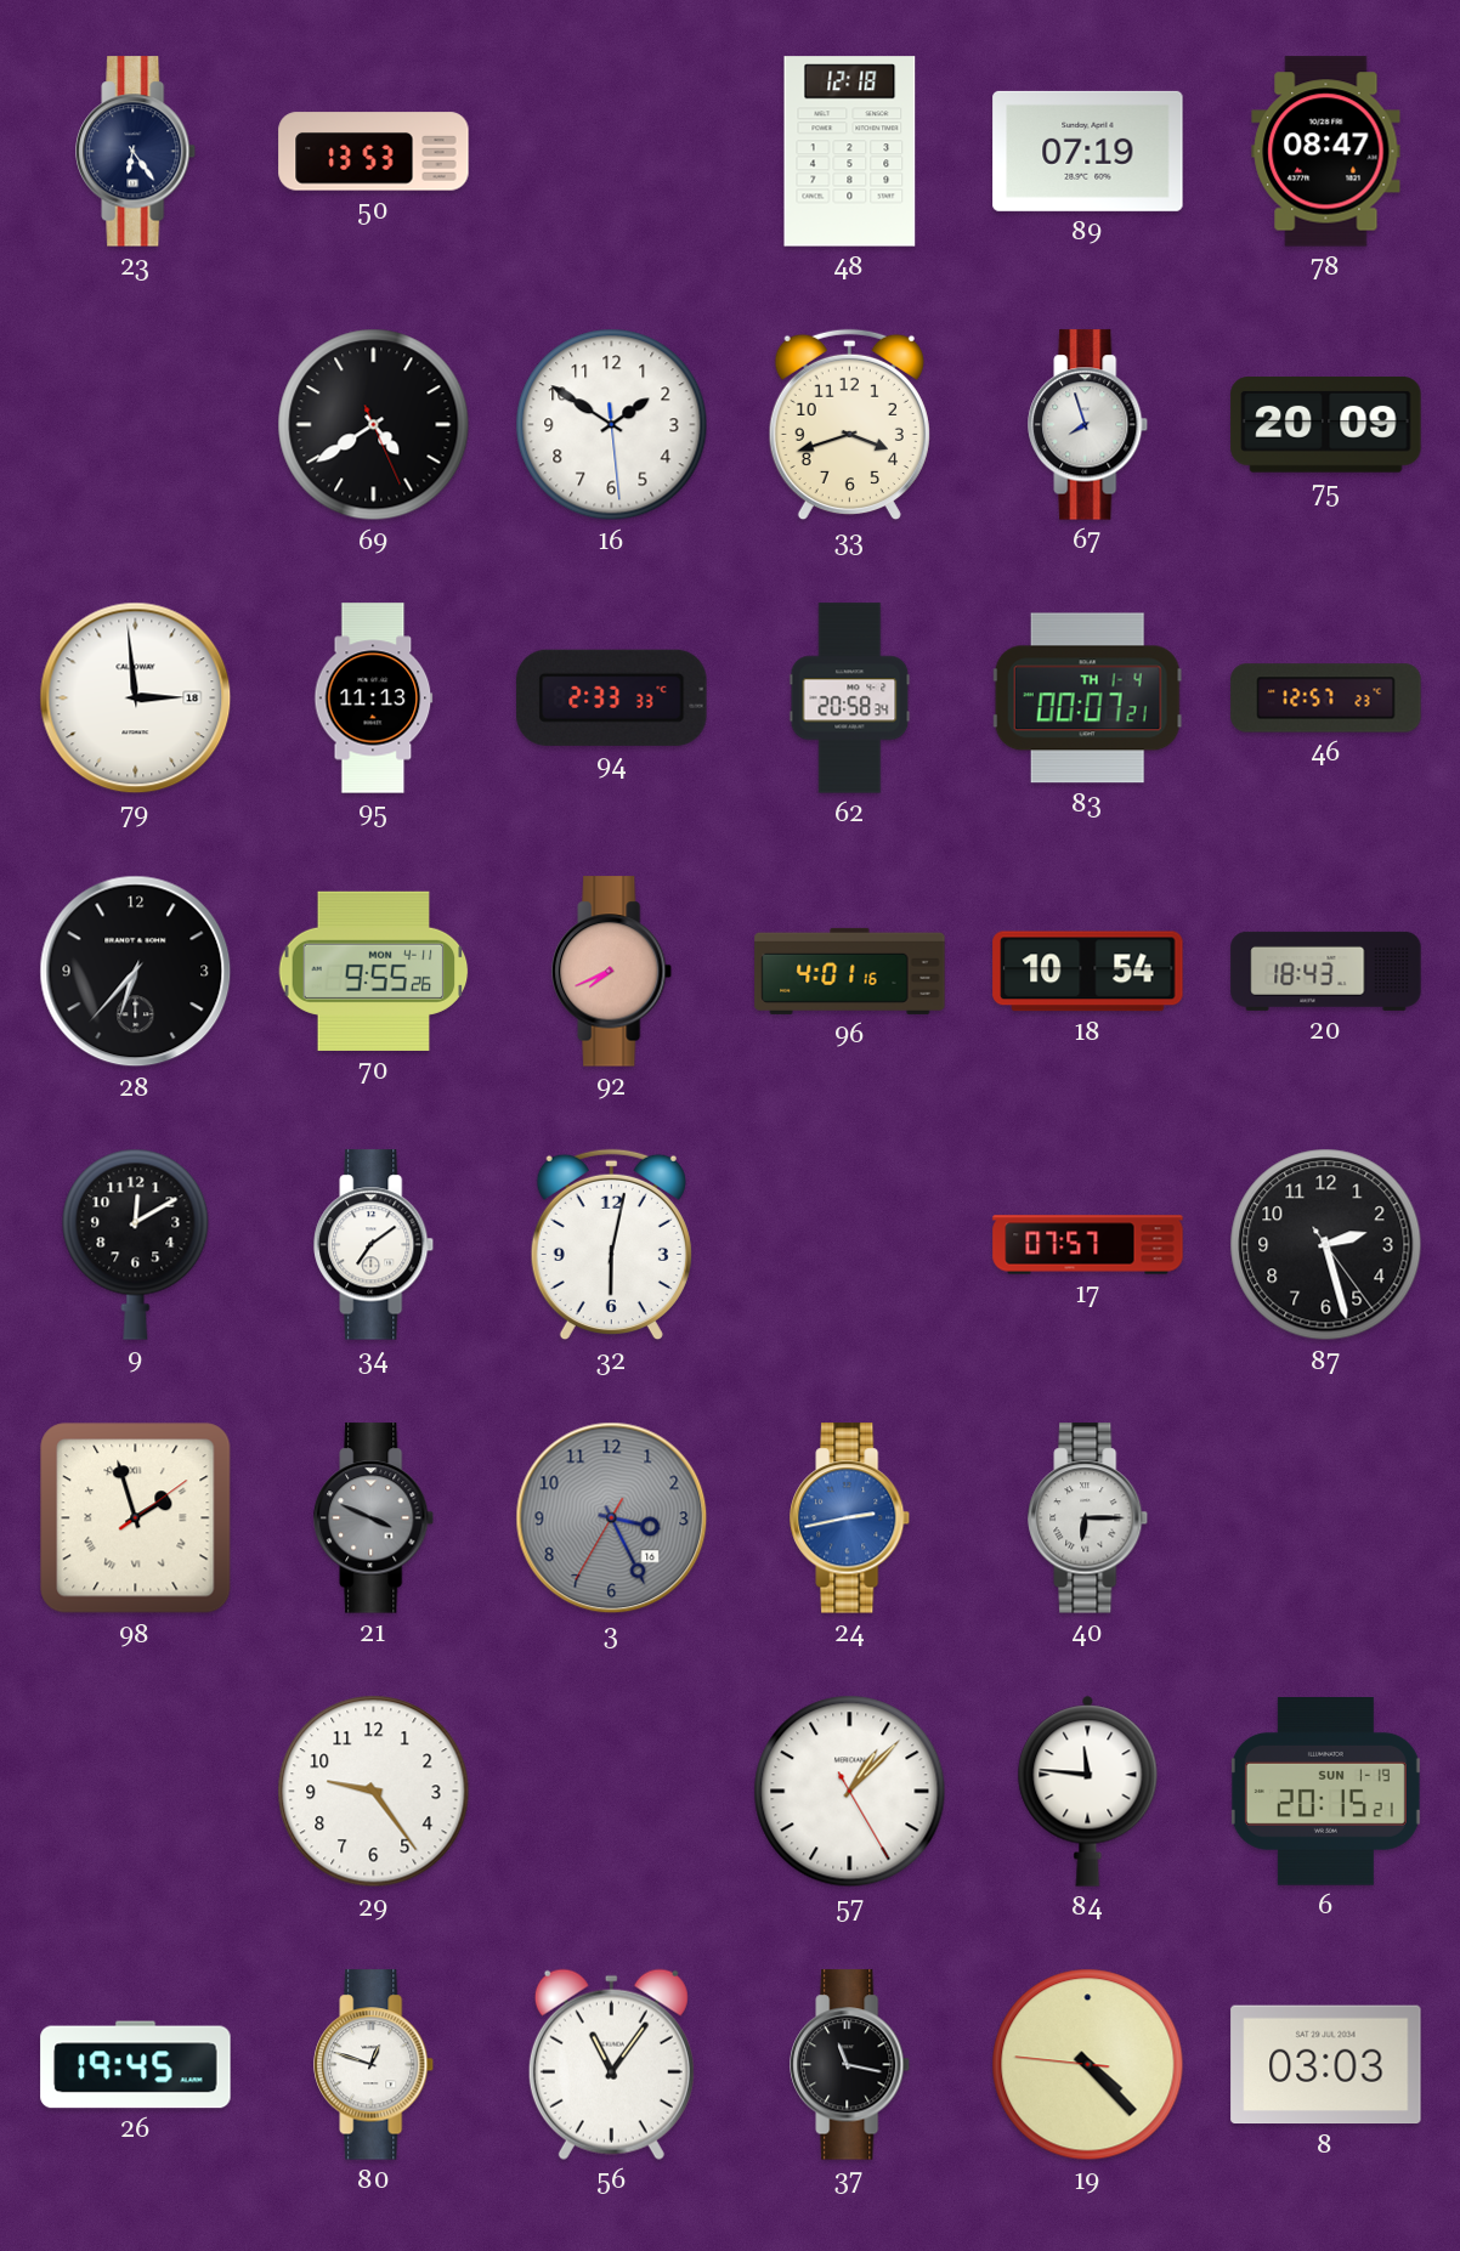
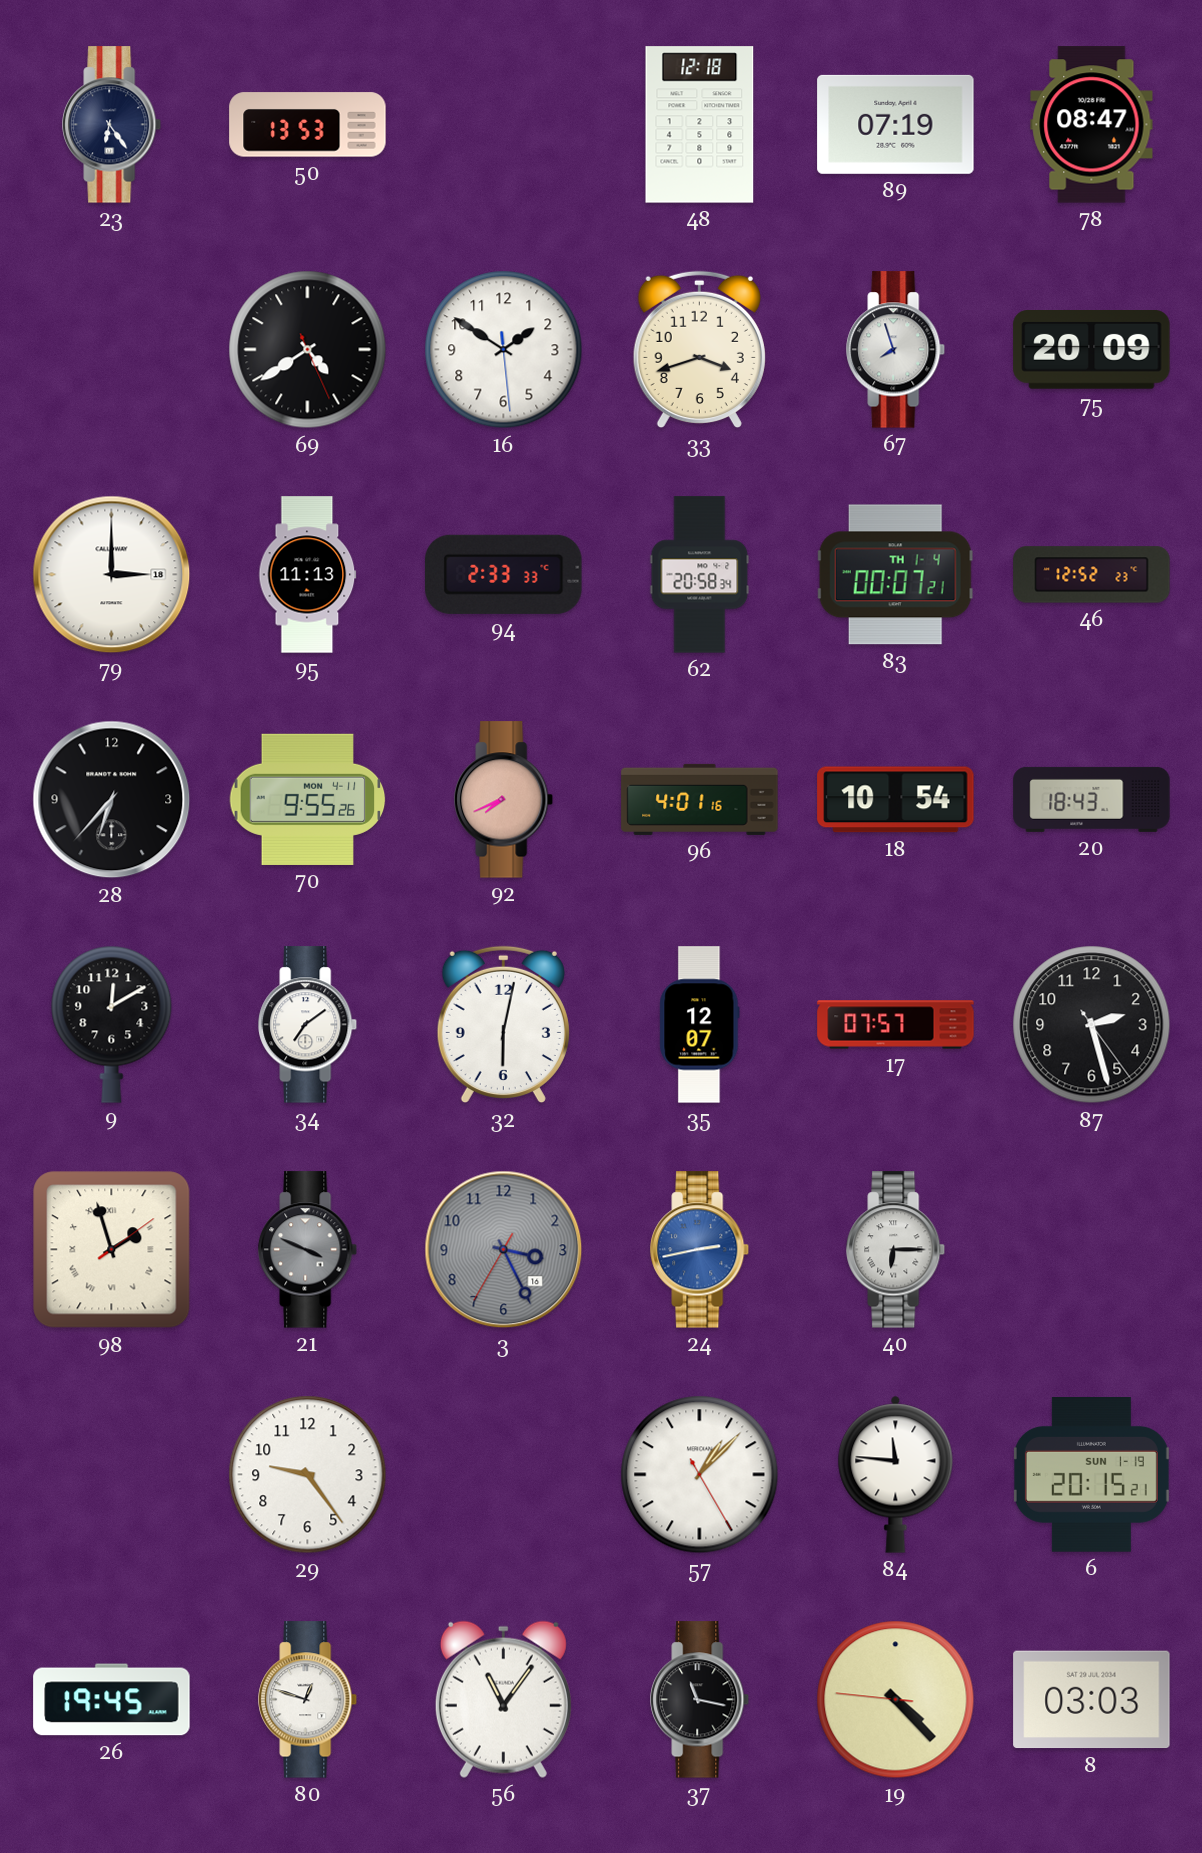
79: 2:59 -> 3:00 (112, 575)
46: 12:57 -> 12:52 (1092, 575)
35: none -> 12:07 (700, 1025)
